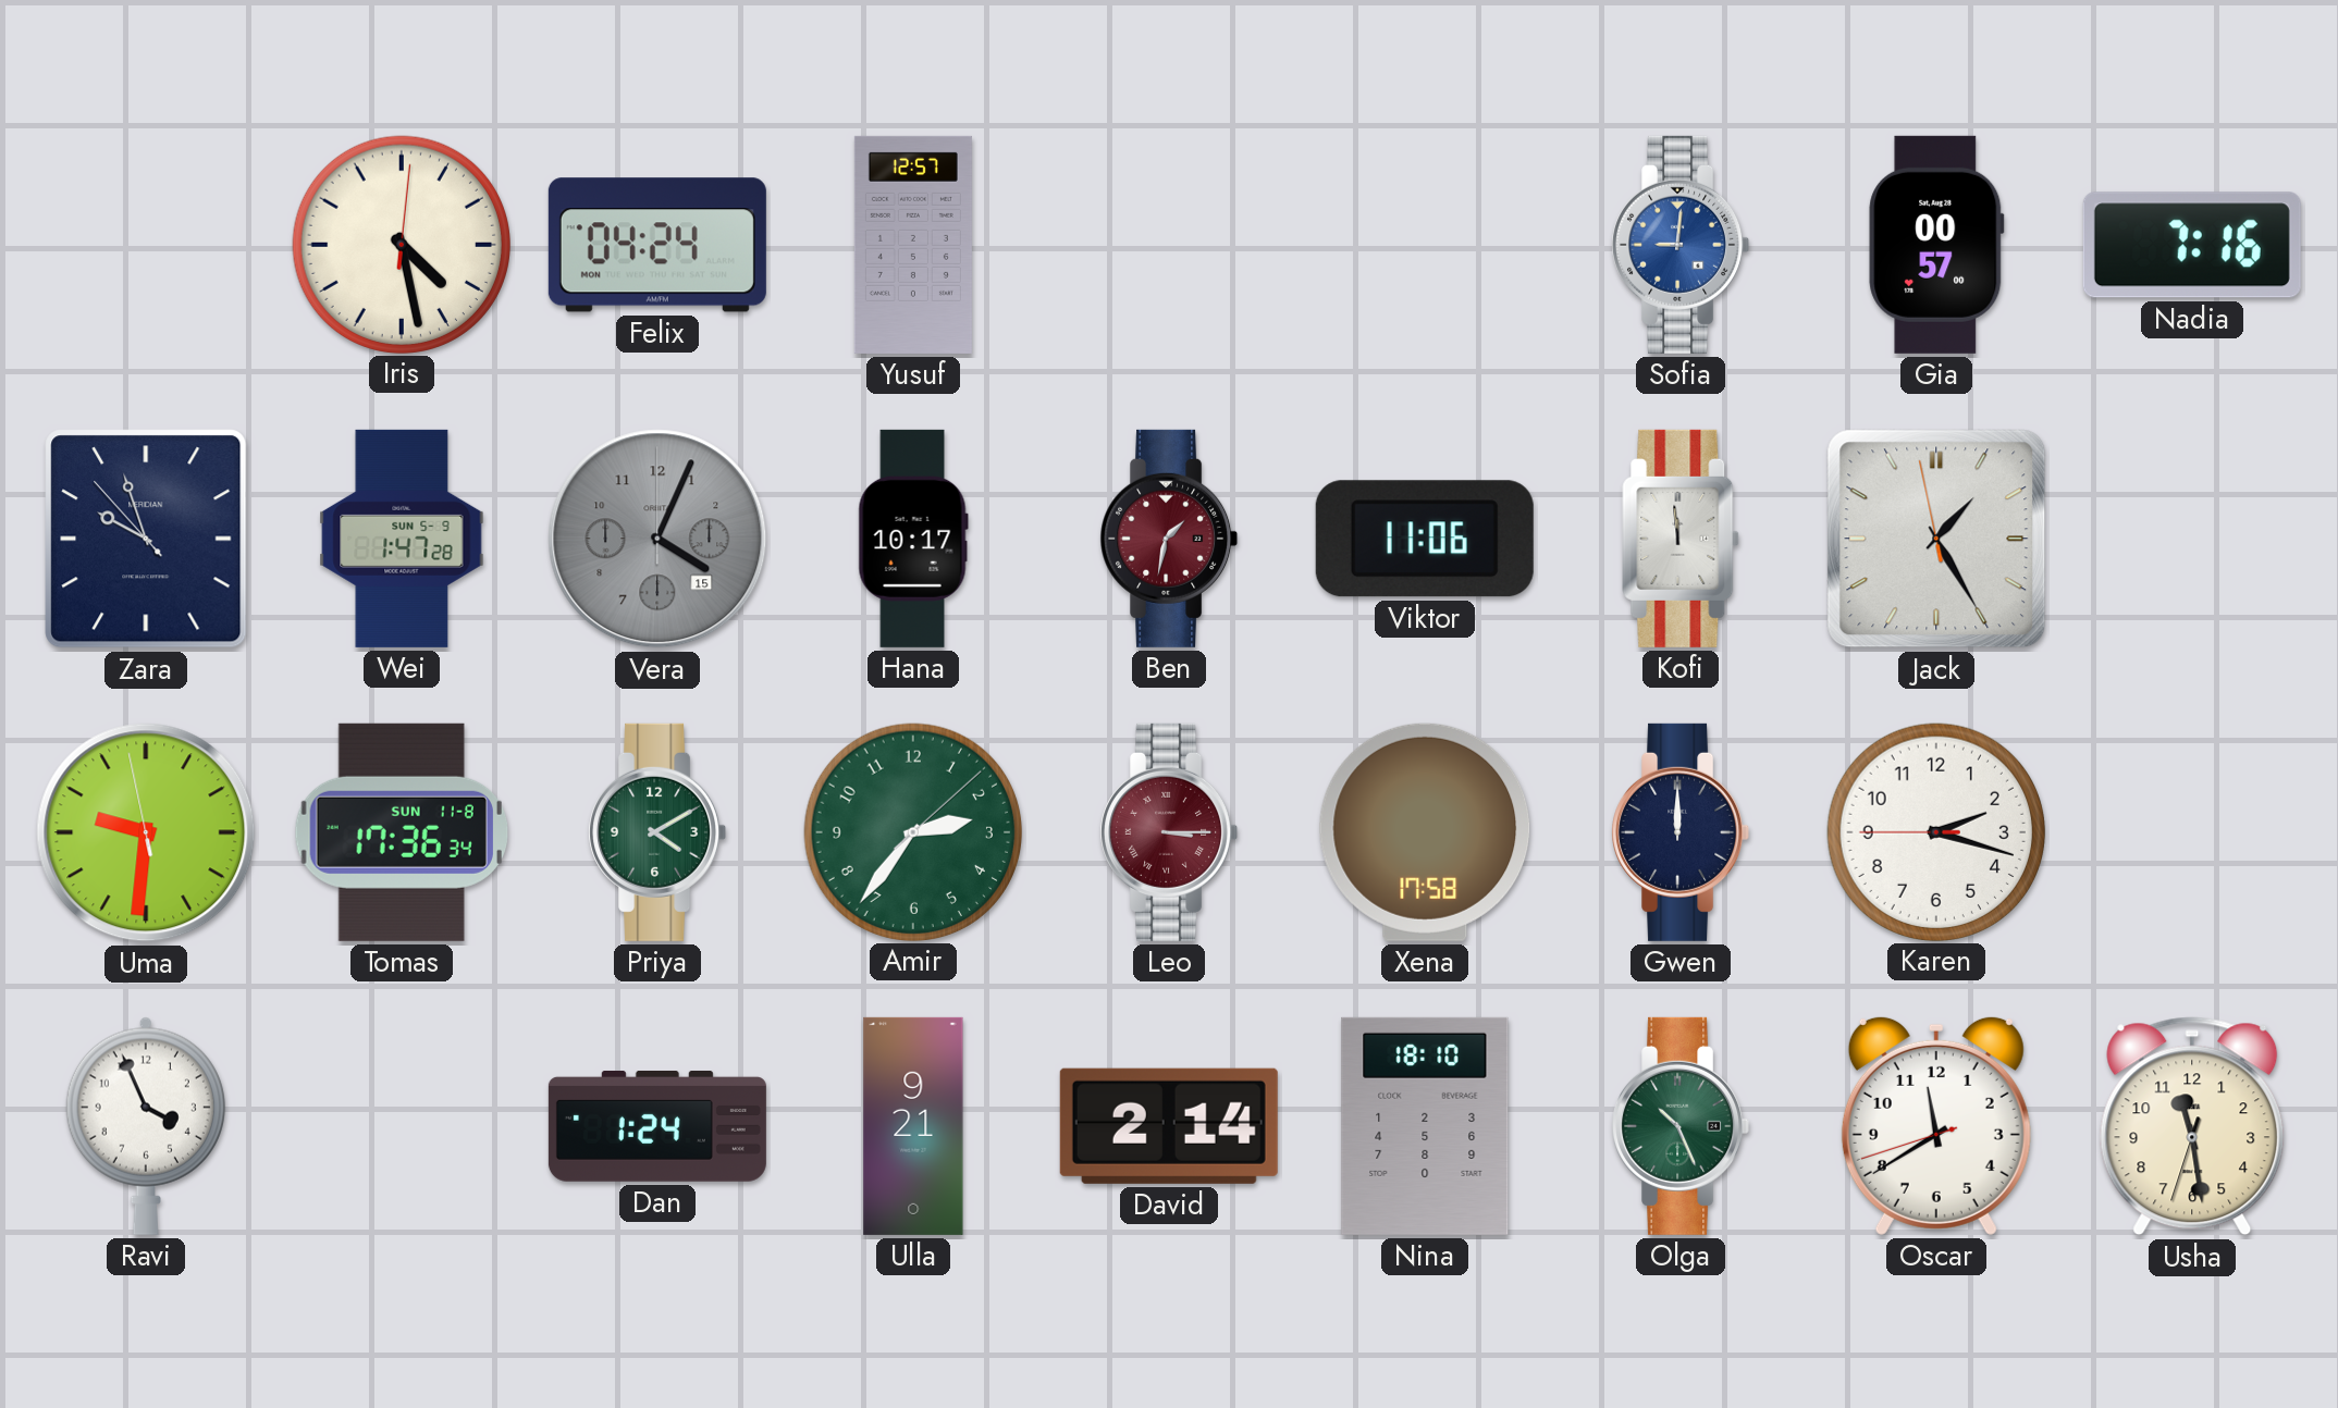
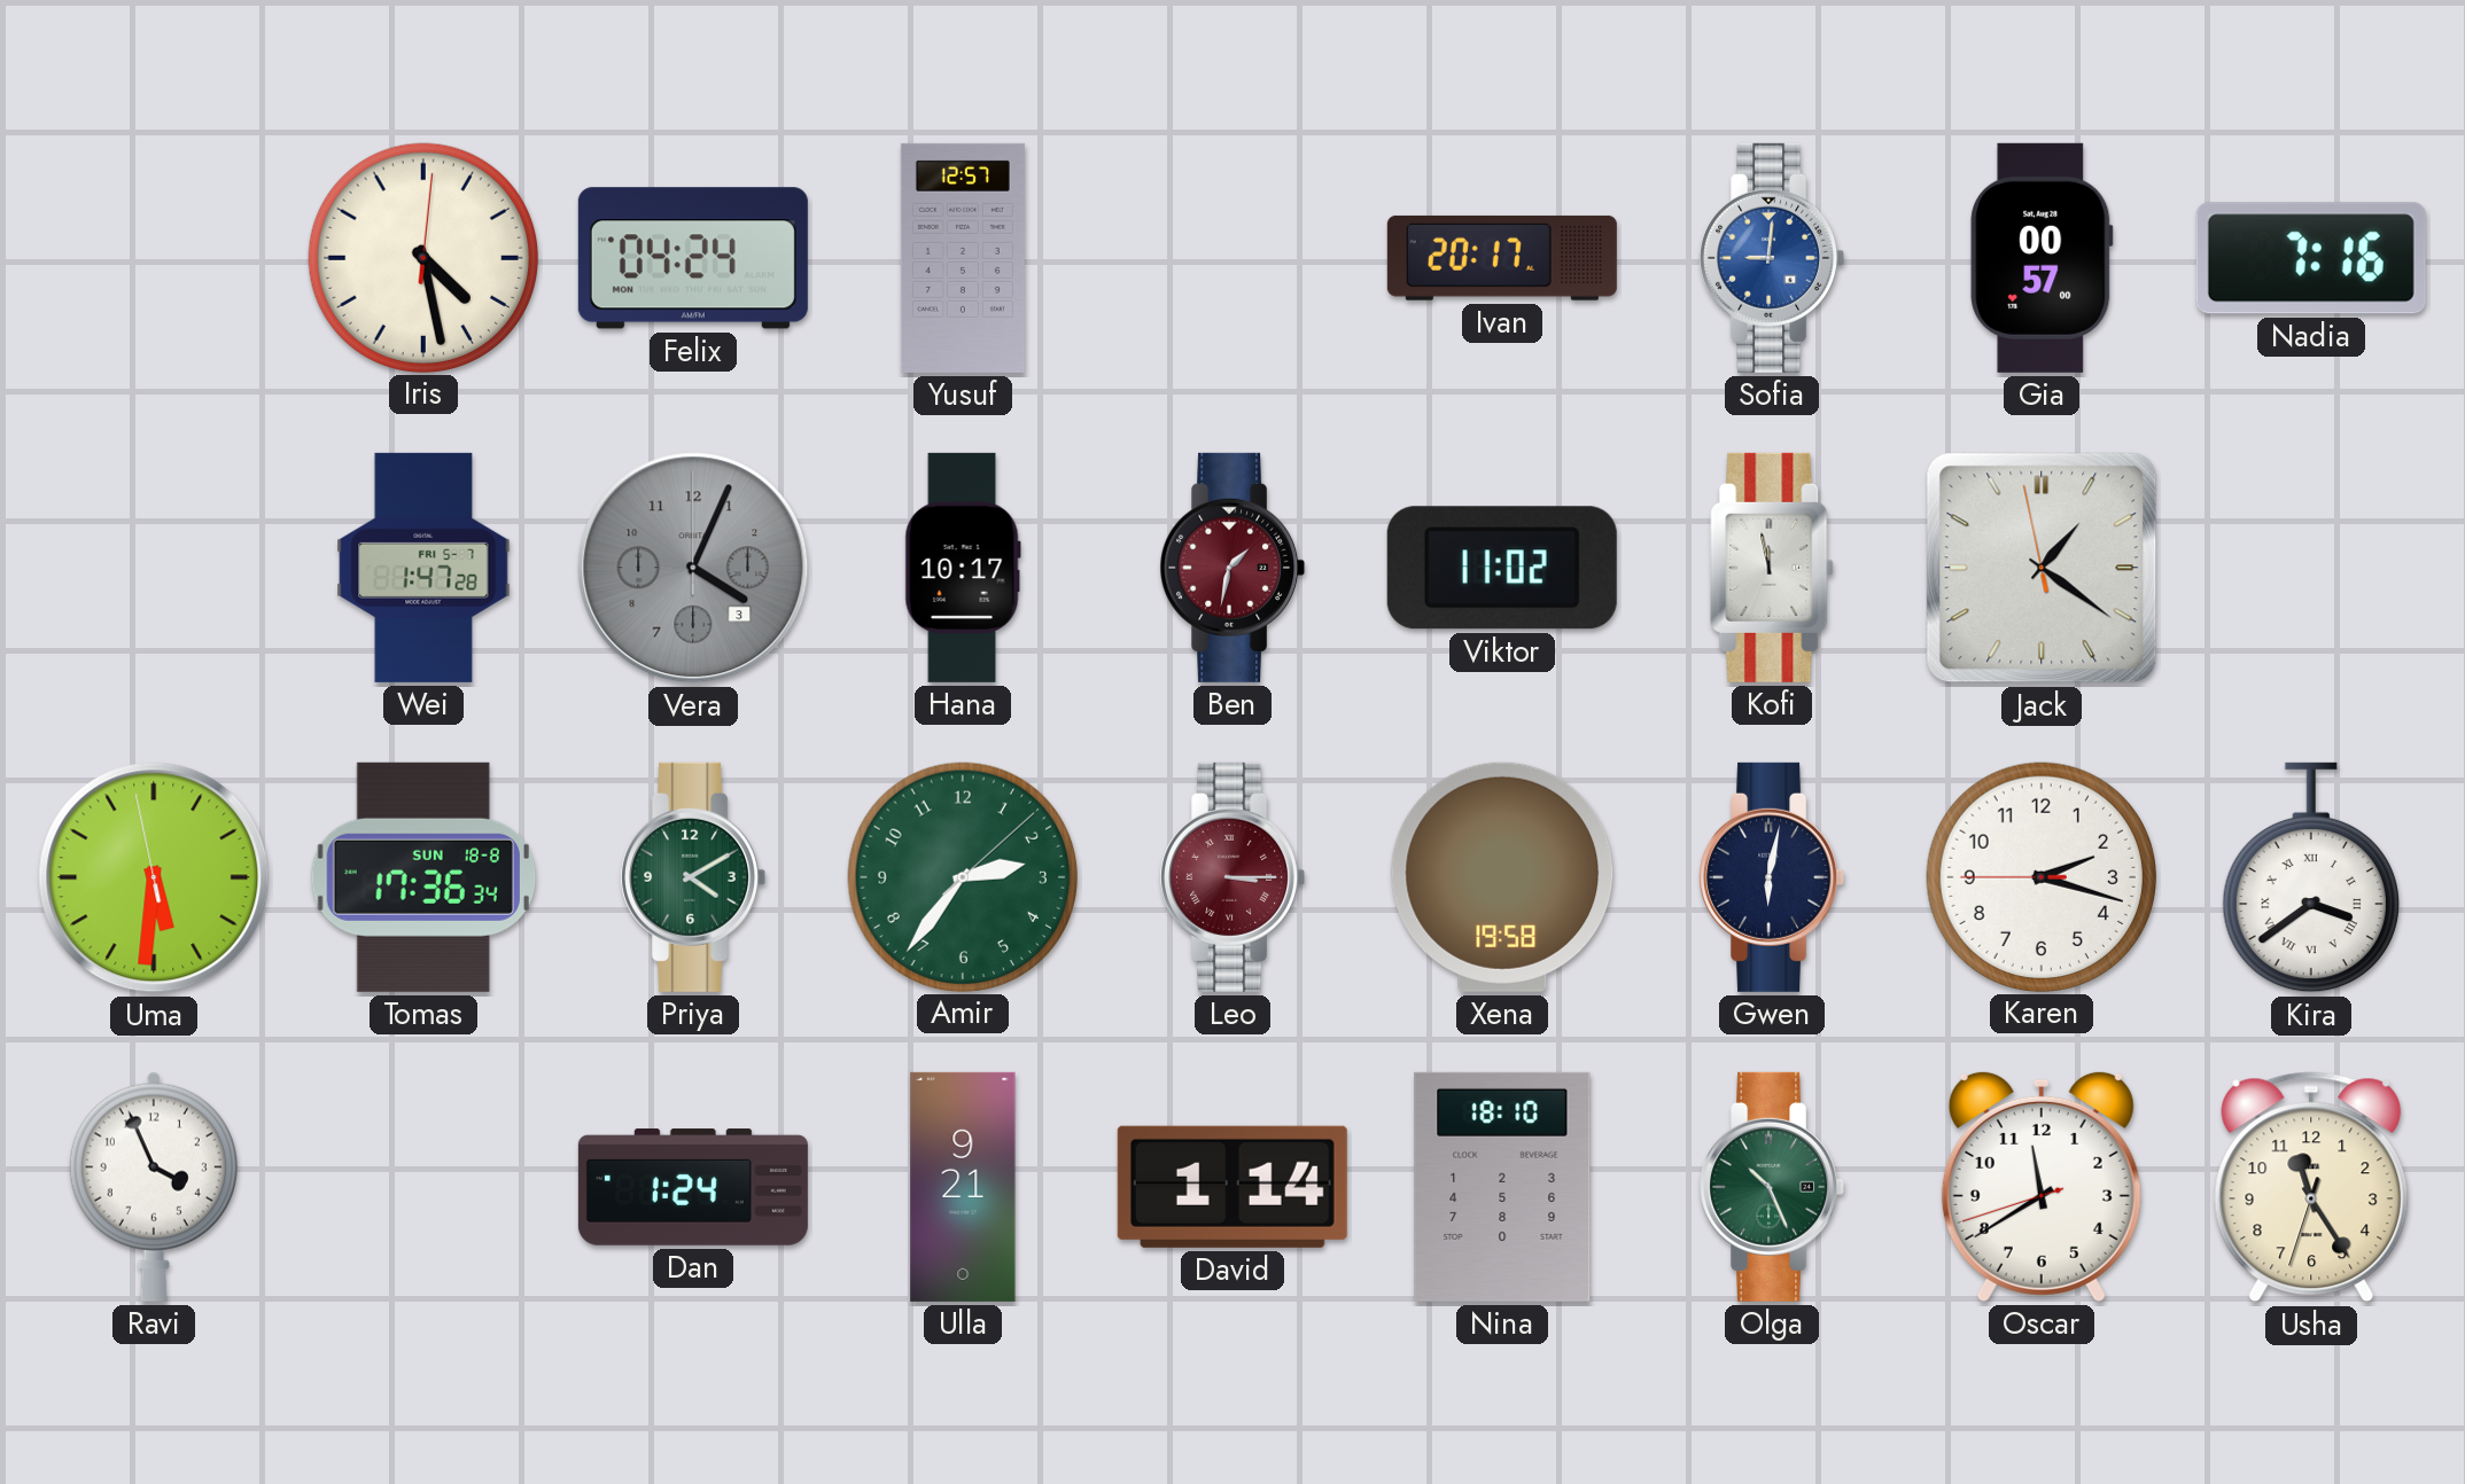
Ivan: none -> 20:17 (1502, 258)
Zara: 9:56 -> none (146, 539)
Wei date: SUN 5-9 -> FRI 5-7 (423, 568)
Vera date: 15 -> 3 (693, 568)
Viktor: 11:06 -> 11:02 (1502, 568)
Kofi: 11:59 -> 11:58 (1772, 568)
Jack: 1:24 -> 1:20 (2042, 568)
Uma: 9:30 -> 5:30 (154, 877)
Tomas date: SUN 11-8 -> SUN 18-8 (423, 877)
Xena: 17:58 -> 19:58 (1502, 877)
Gwen: 12:00 -> 6:02 (1772, 877)
Kira: none -> 3:39 (2311, 877)
David: 2:14 -> 1:14 (1232, 1187)
Usha: 11:28 -> 11:24 (2311, 1187)
